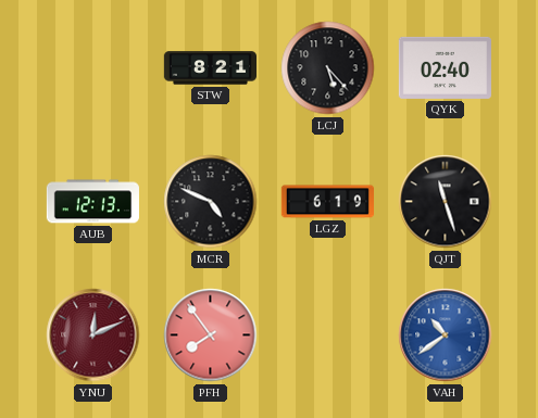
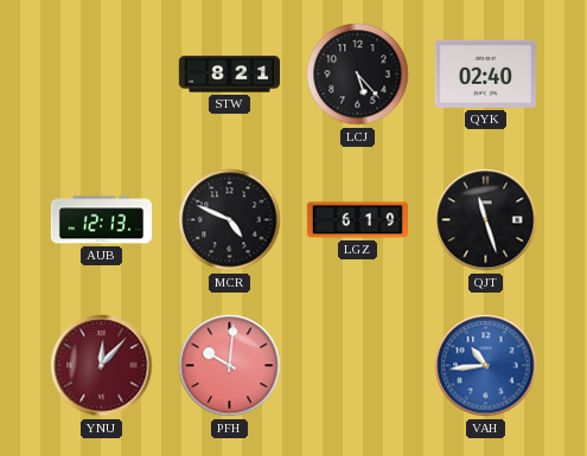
YNU: 12:11 -> 12:07 (102, 366)
PFH: 7:54 -> 10:01 (230, 366)
VAH: 10:39 -> 10:44 (486, 366)
